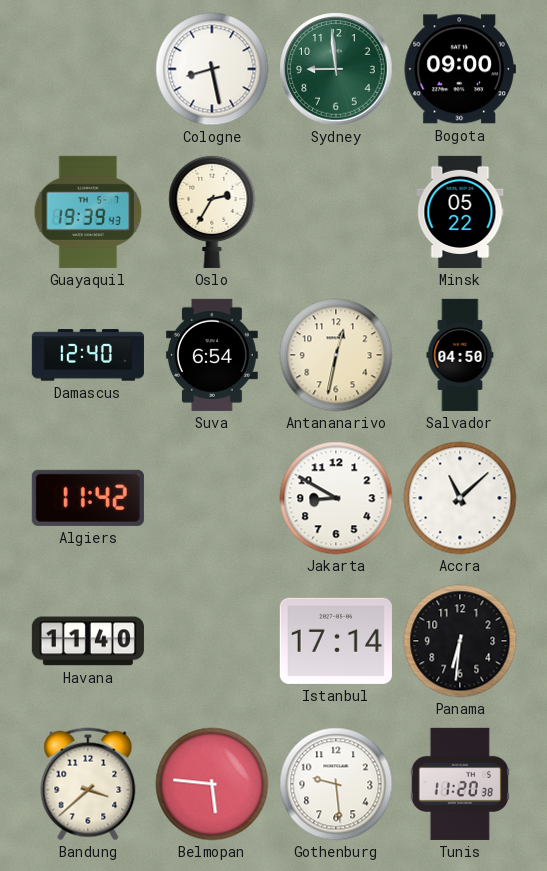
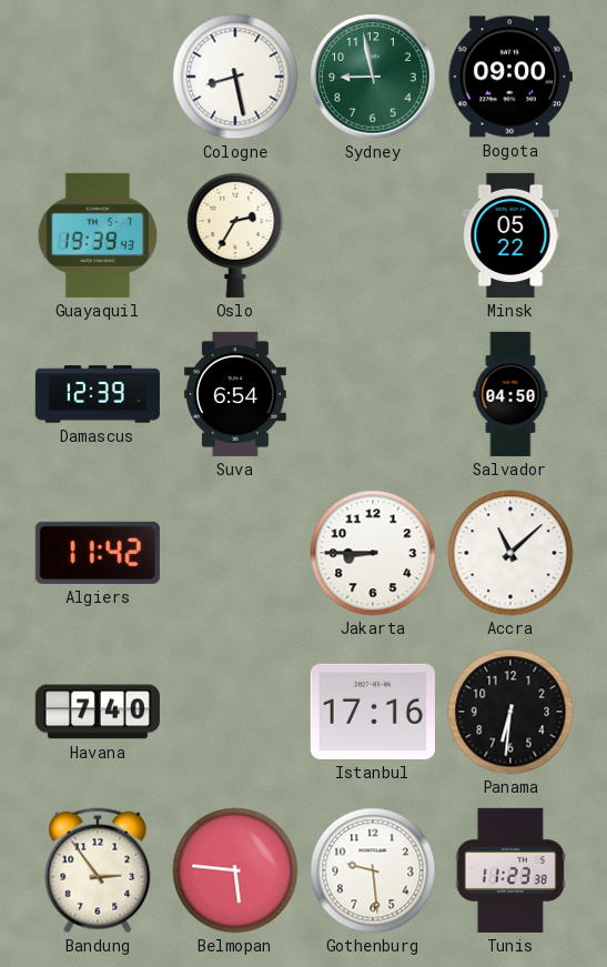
Sydney: 8:59 -> 8:58 (373, 77)
Damascus: 12:40 -> 12:39 (98, 394)
Antananarivo: 12:32 -> none (336, 355)
Jakarta: 8:50 -> 8:45 (373, 553)
Havana: 11:40 -> 7:40 (98, 712)
Istanbul: 17:14 -> 17:16 (373, 712)
Bandung: 3:38 -> 2:54 (98, 870)
Tunis: 11:20 -> 11:23 (510, 870)
